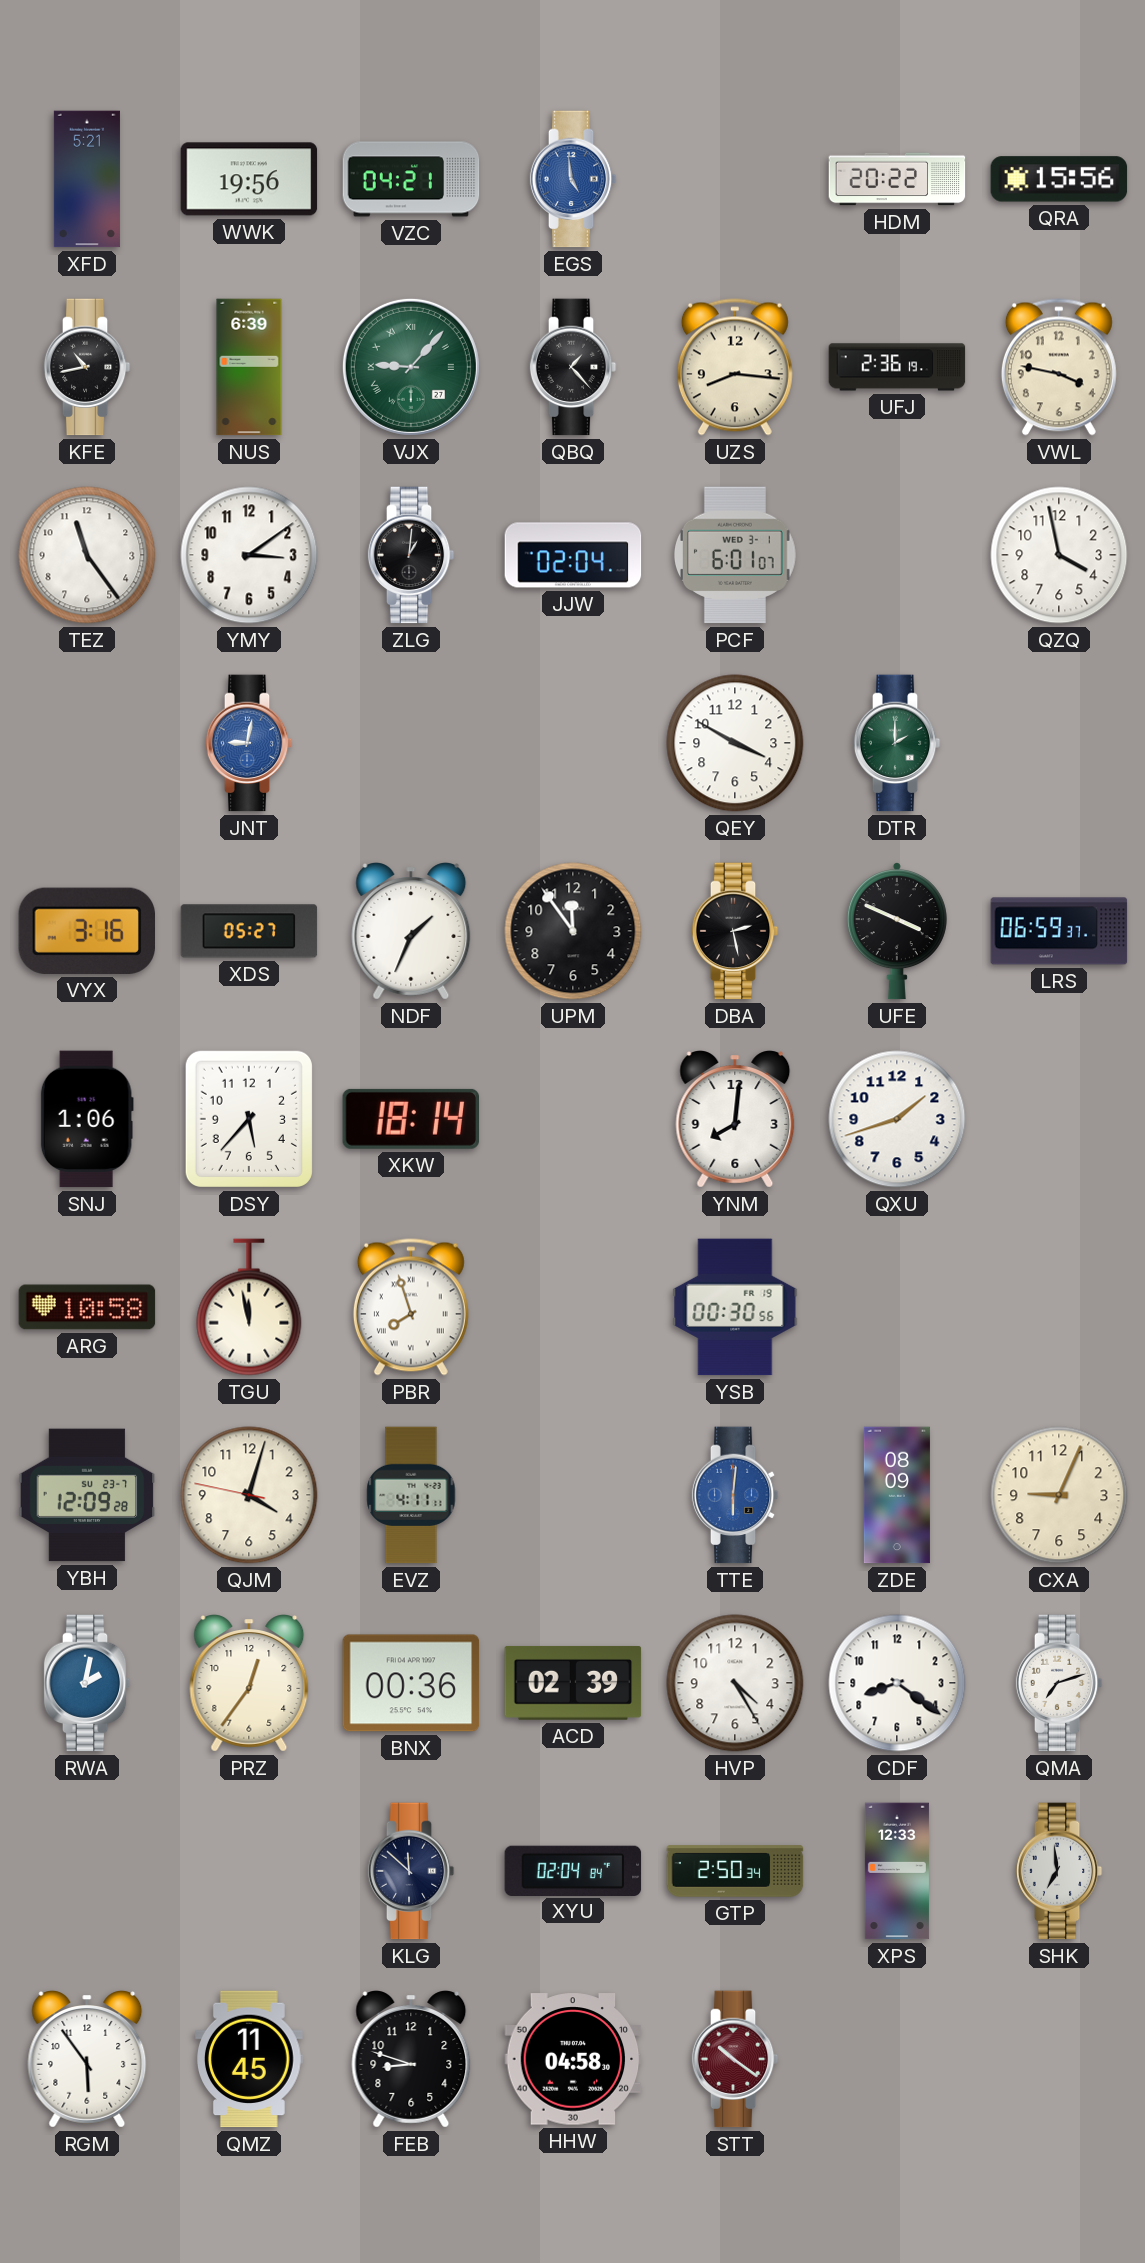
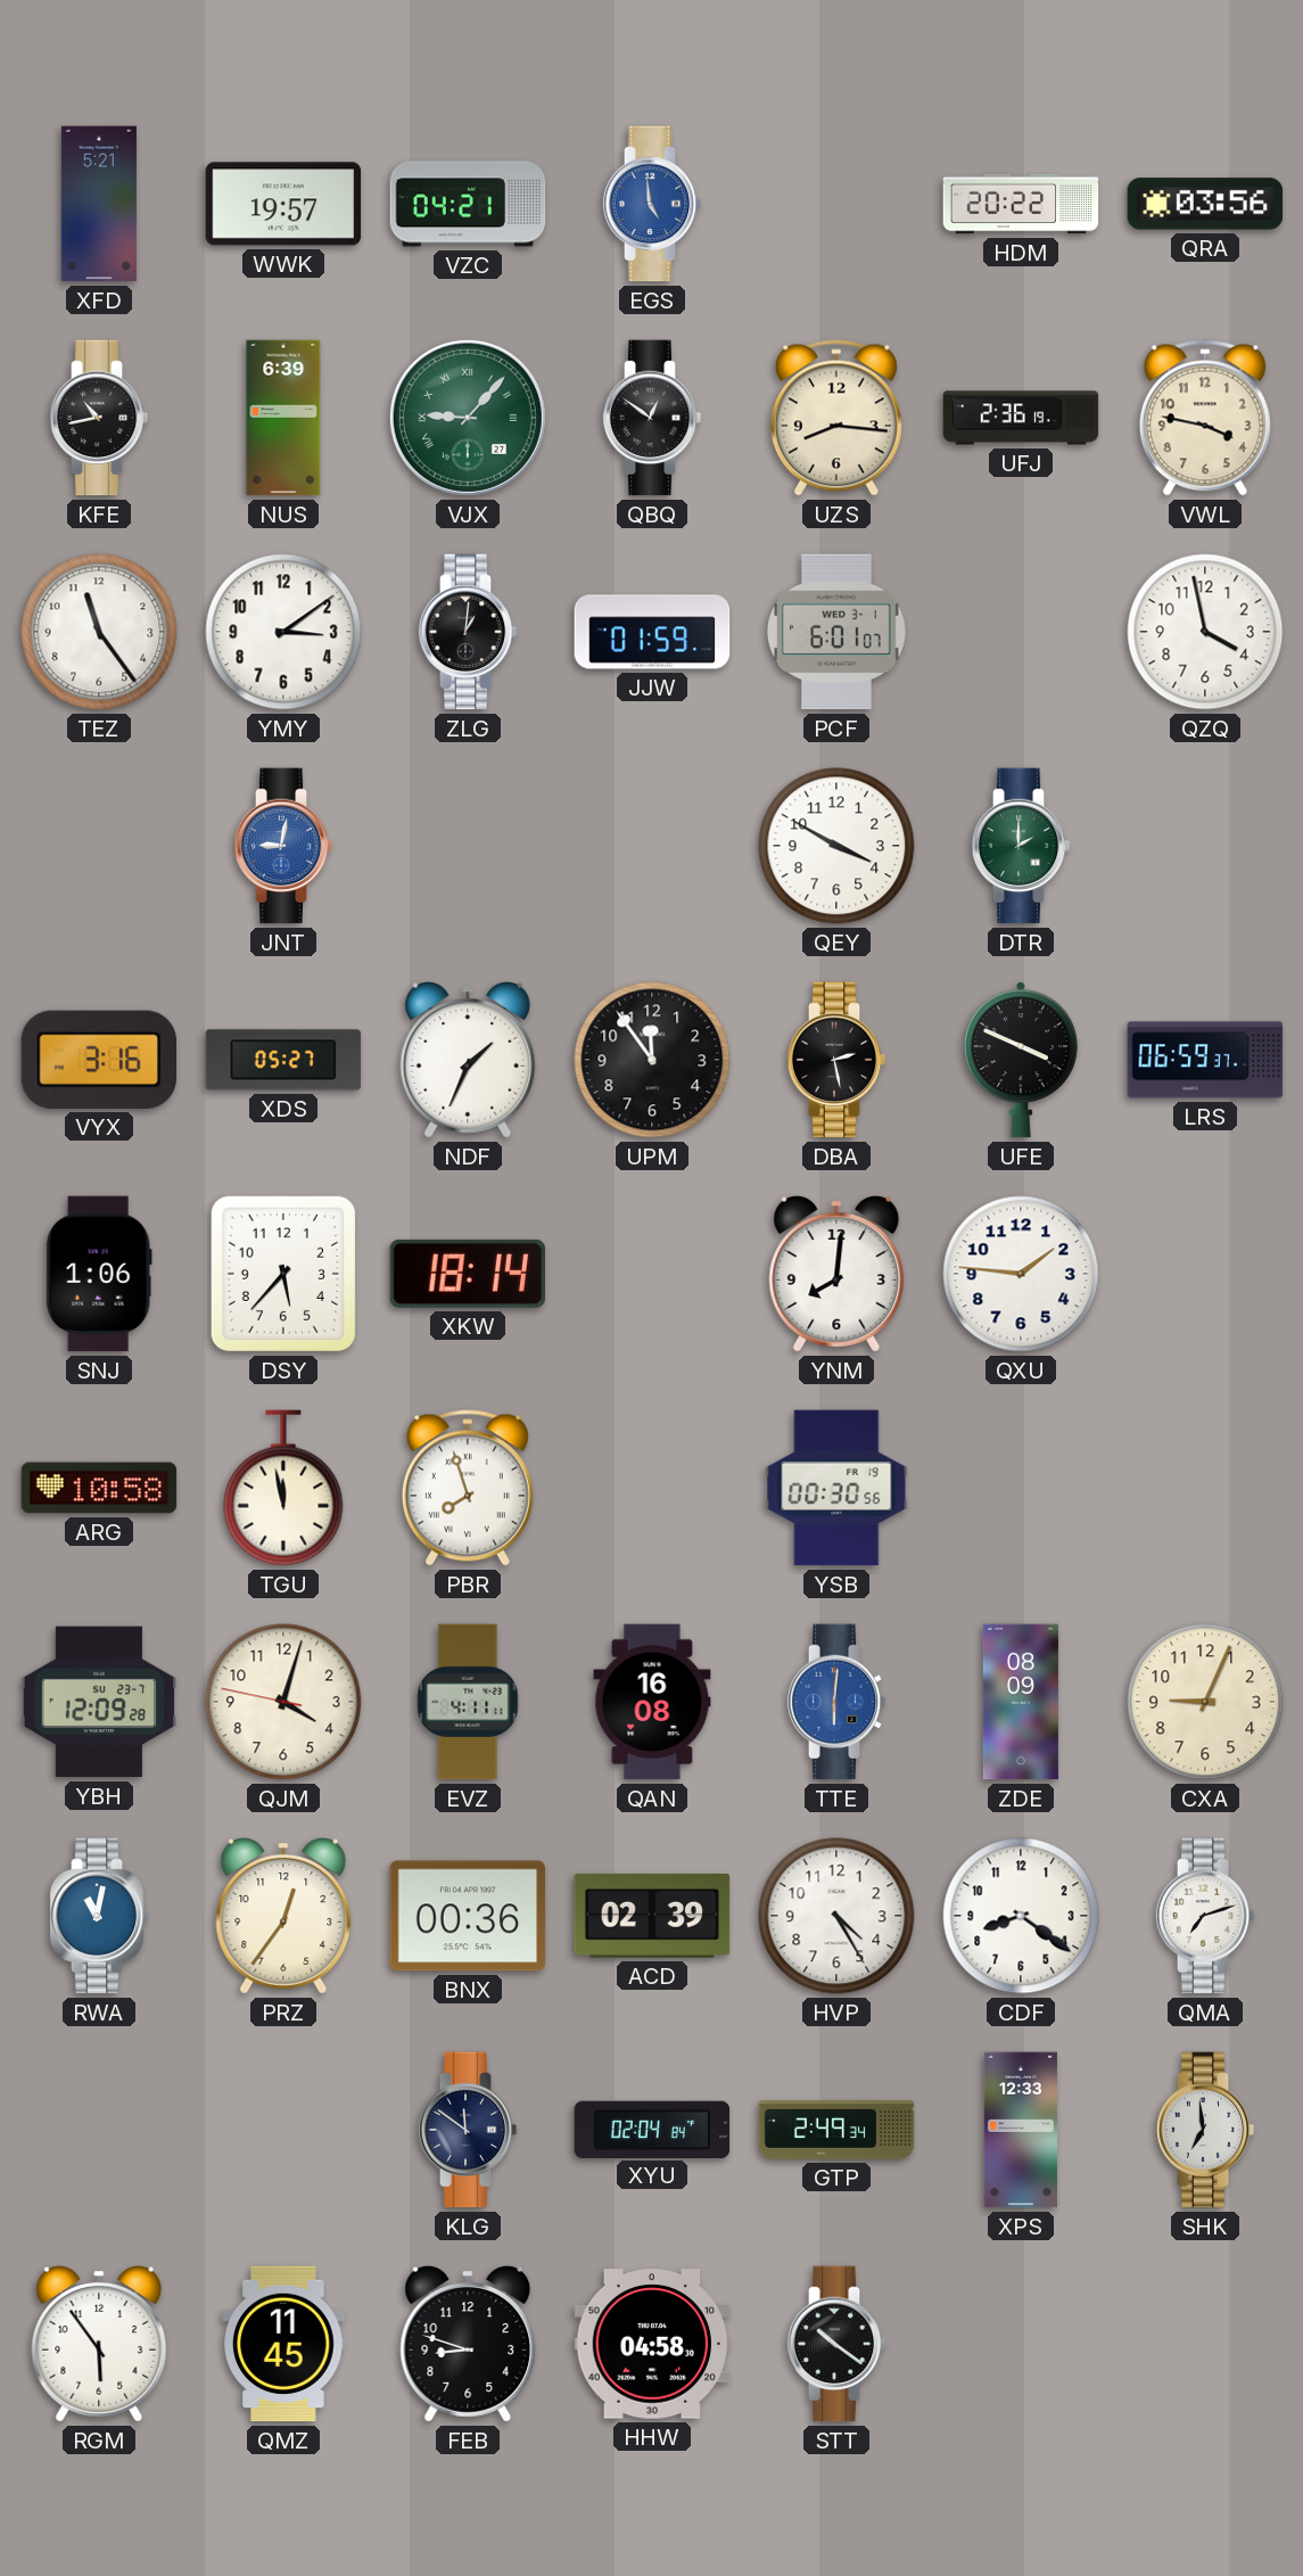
WWK: 19:56 -> 19:57 (283, 204)
QRA: 15:56 -> 03:56 (1205, 204)
QBQ: 1:23 -> 12:51 (652, 418)
JJW: 02:04 -> 01:59 (652, 632)
QXU: 1:42 -> 1:46 (1021, 1274)
QAN: none -> 16:08 (652, 1702)
RWA: 2:02 -> 11:02 (99, 1916)
KLG: 11:52 -> 11:51 (468, 2130)
GTP: 2:50 -> 2:49 (836, 2130)
STT dial: burgundy -> black (836, 2344)
